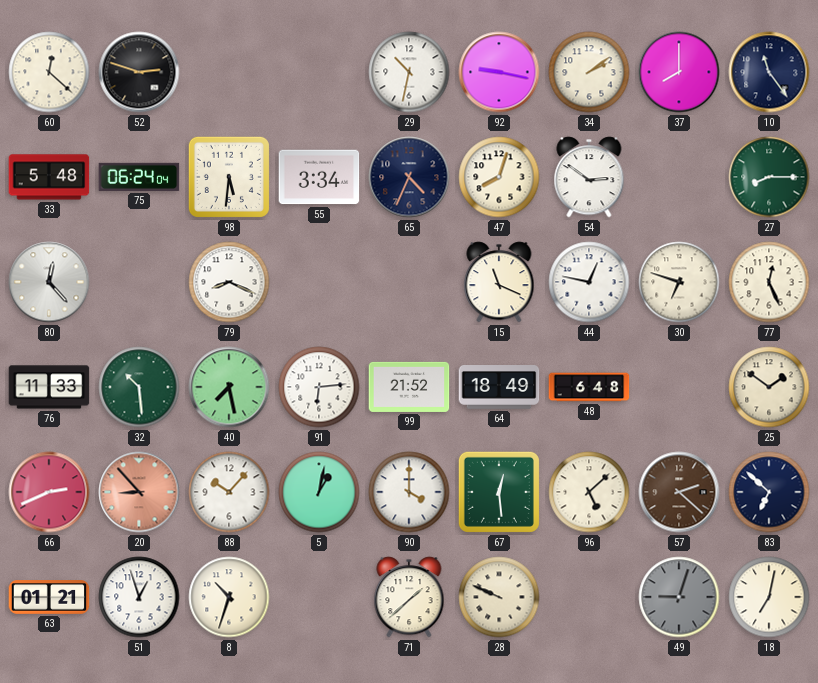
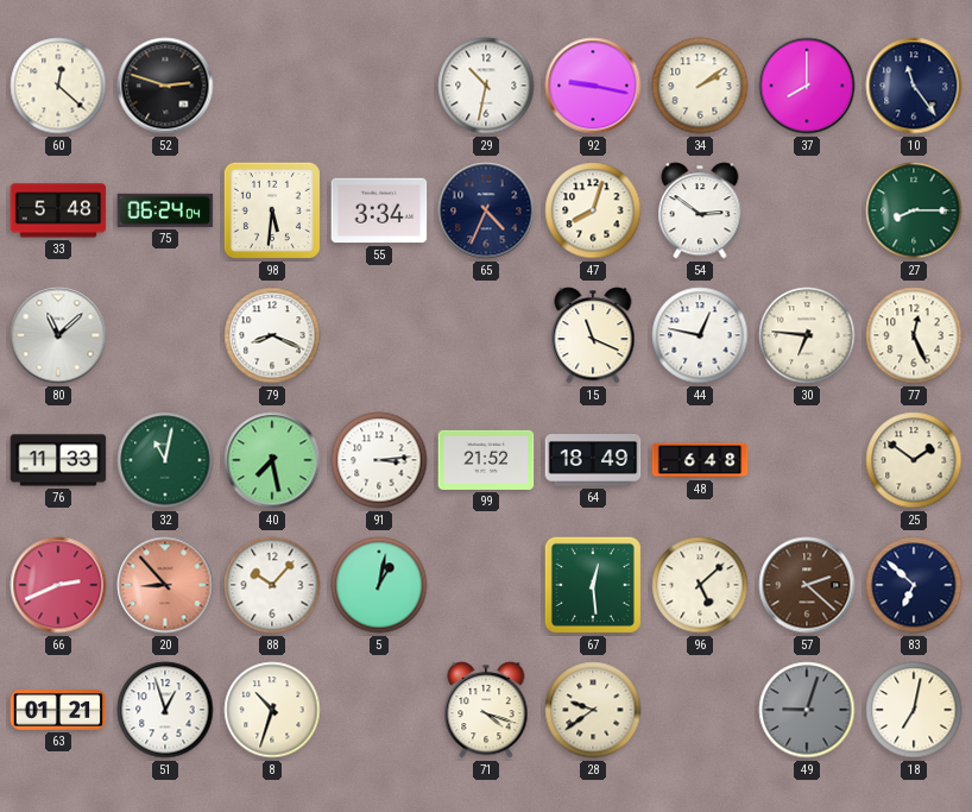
80: 12:23 -> 11:08 (58, 335)
30: 6:48 -> 6:46 (807, 335)
32: 10:29 -> 11:02 (165, 460)
91: 6:14 -> 3:14 (379, 460)
90: 4:00 -> none (409, 492)
71: 1:38 -> 4:18 (486, 710)
28: 9:49 -> 9:39 (593, 710)
